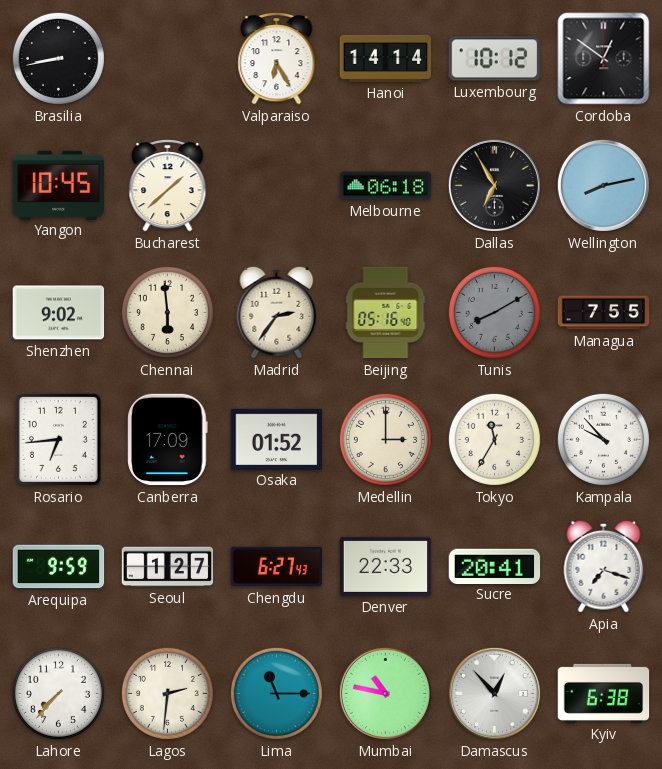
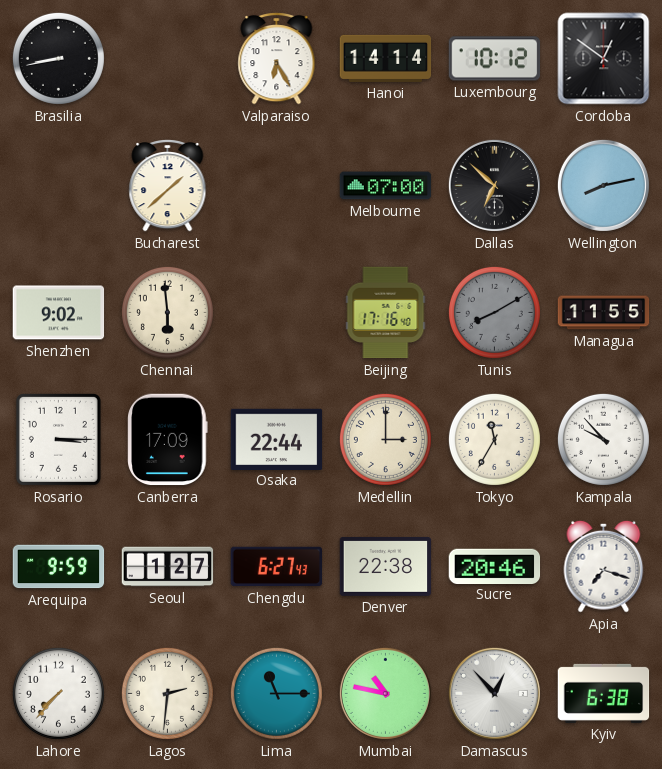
Yangon: 10:45 -> none (59, 185)
Melbourne: 06:18 -> 07:00 (386, 186)
Dallas: 6:55 -> 6:52 (494, 185)
Madrid: 2:36 -> none (277, 312)
Beijing: 05:16 -> 17:16 (386, 313)
Managua: 7:55 -> 11:55 (604, 313)
Rosario: 6:44 -> 3:15 (58, 439)
Osaka: 01:52 -> 22:44 (277, 439)
Denver: 22:33 -> 22:38 (386, 566)
Sucre: 20:41 -> 20:46 (495, 566)
